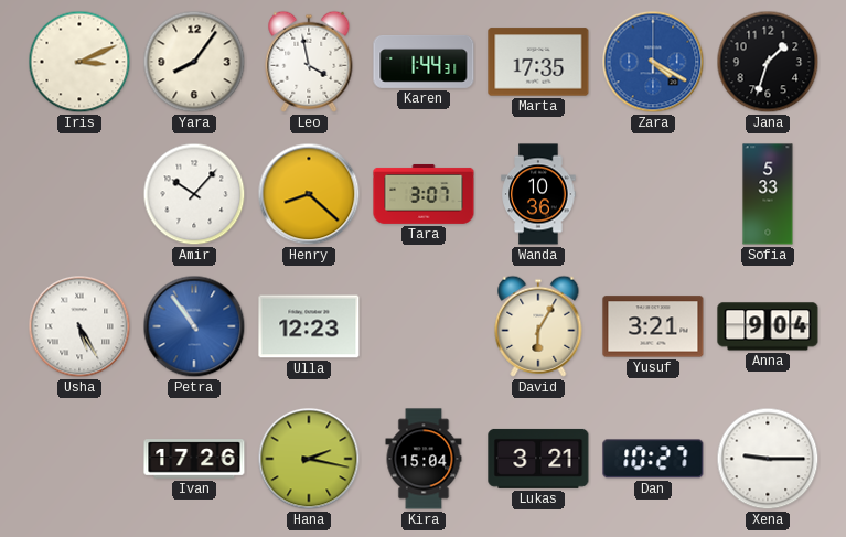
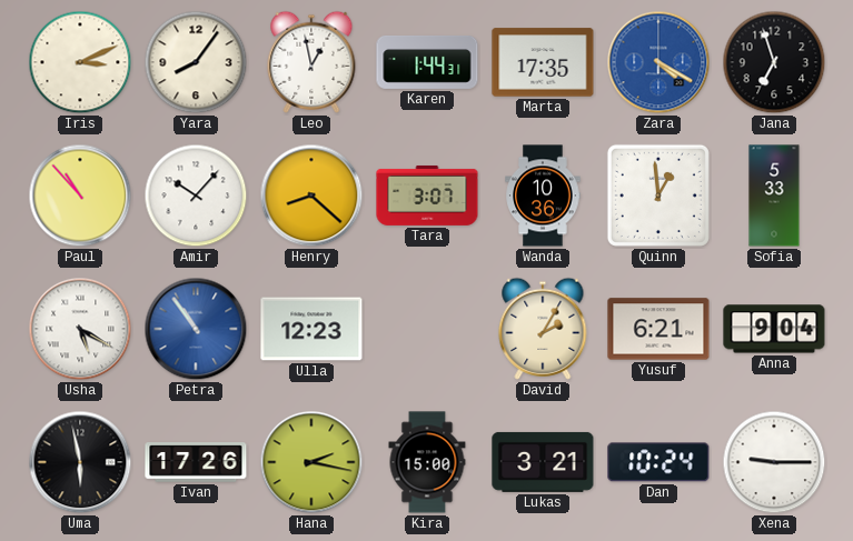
Leo: 3:58 -> 12:58 (311, 62)
Jana: 1:33 -> 6:57 (774, 62)
Paul: none -> 10:53 (80, 196)
Quinn: none -> 12:59 (658, 196)
Usha: 5:25 -> 5:20 (80, 329)
David: 6:05 -> 2:05 (543, 329)
Yusuf: 3:21 -> 6:21 (658, 329)
Uma: none -> 5:58 (80, 462)
Kira: 15:04 -> 15:00 (427, 462)
Dan: 10:27 -> 10:24 (658, 462)
